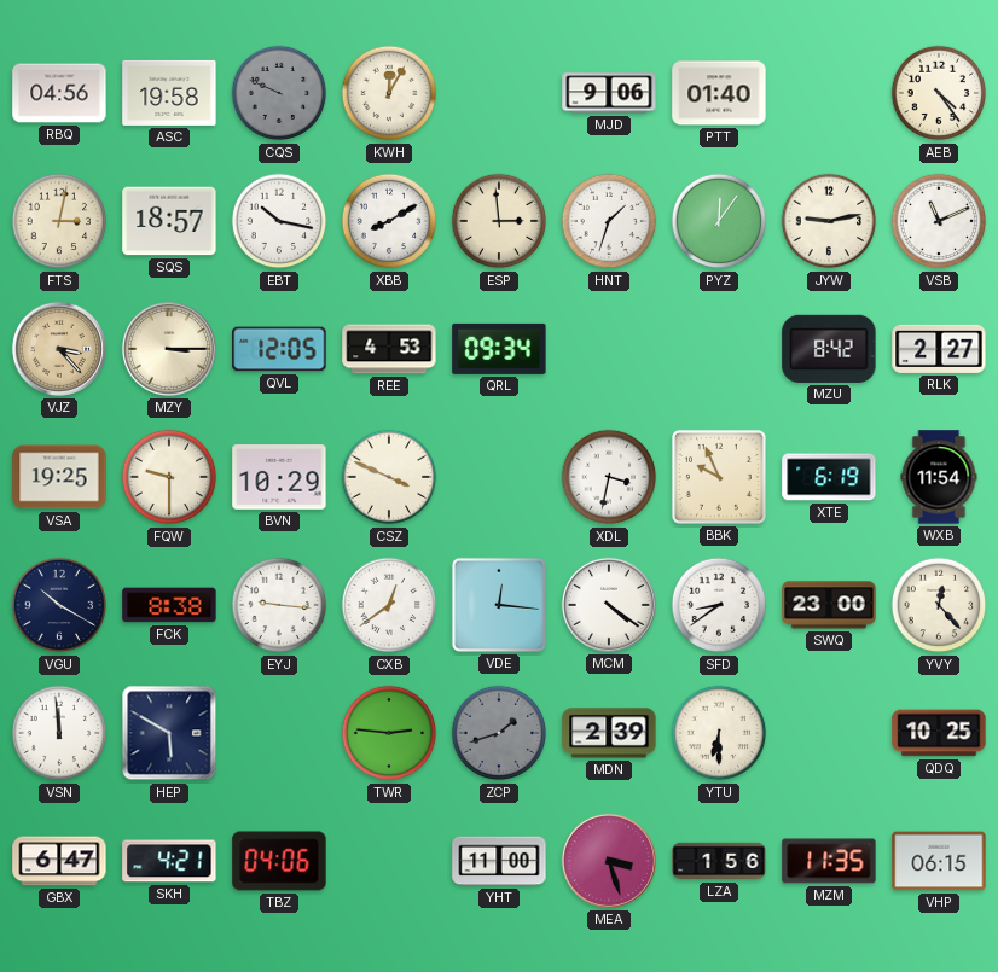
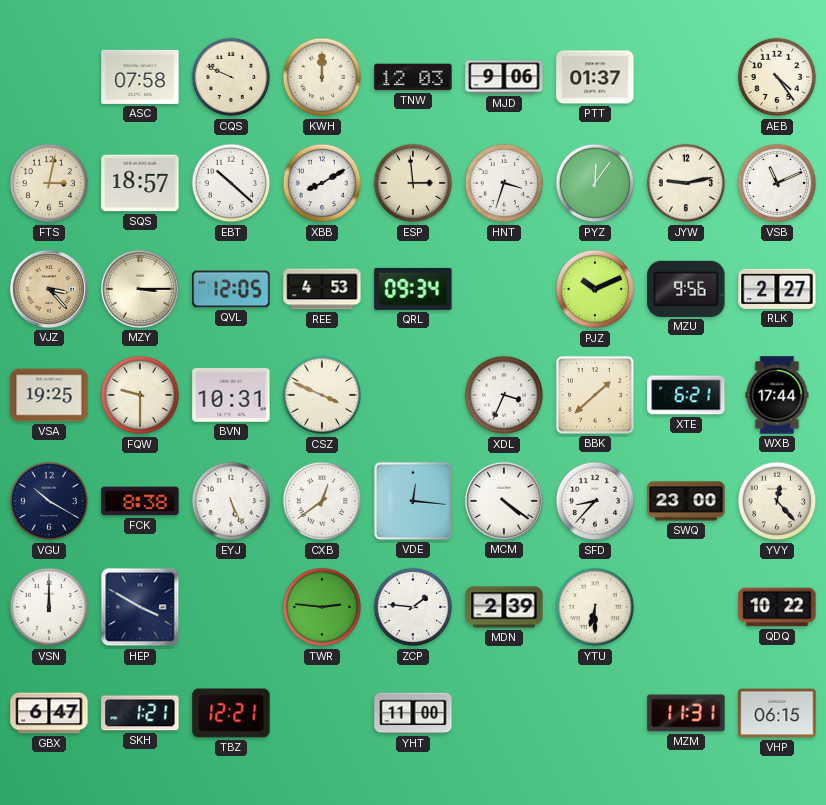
RBQ: 04:56 -> none (59, 93)
ASC: 19:58 -> 07:58 (140, 77)
CQS dial: grey -> cream (231, 77)
KWH: 12:05 -> 12:00 (322, 77)
TNW: none -> 12:03 (413, 77)
PTT: 01:40 -> 01:37 (595, 77)
EBT: 10:17 -> 10:22 (231, 183)
HNT: 1:33 -> 3:33 (504, 183)
PJZ: none -> 10:11 (595, 289)
MZU: 8:42 -> 9:56 (686, 289)
BVN: 10:29 -> 10:31 (231, 395)
XDL: 3:32 -> 3:34 (504, 395)
BBK: 9:56 -> 1:38 (595, 395)
XTE: 6:19 -> 6:21 (686, 395)
WXB: 11:54 -> 17:44 (777, 395)
EYJ: 9:16 -> 5:26 (231, 501)
SFD: 8:39 -> 8:37 (595, 501)
VSN: 11:59 -> 12:00 (49, 607)
HEP: 5:50 -> 3:50 (140, 607)
ZCP: 1:42 -> 1:46 (413, 607)
ZCP dial: grey -> white (413, 607)
QDQ: 10:25 -> 10:22 (777, 607)
SKH: 4:21 -> 1:21 (140, 713)
TBZ: 04:06 -> 12:21 (231, 713)
MEA: 3:27 -> none (609, 861)
LZA: 1:56 -> none (719, 861)
MZM: 11:35 -> 11:31 (686, 713)
